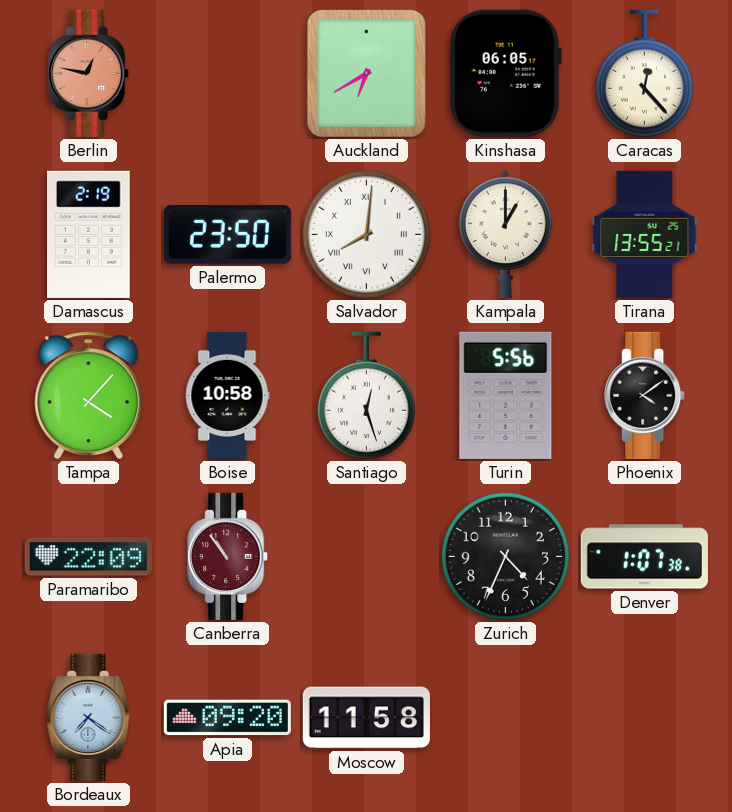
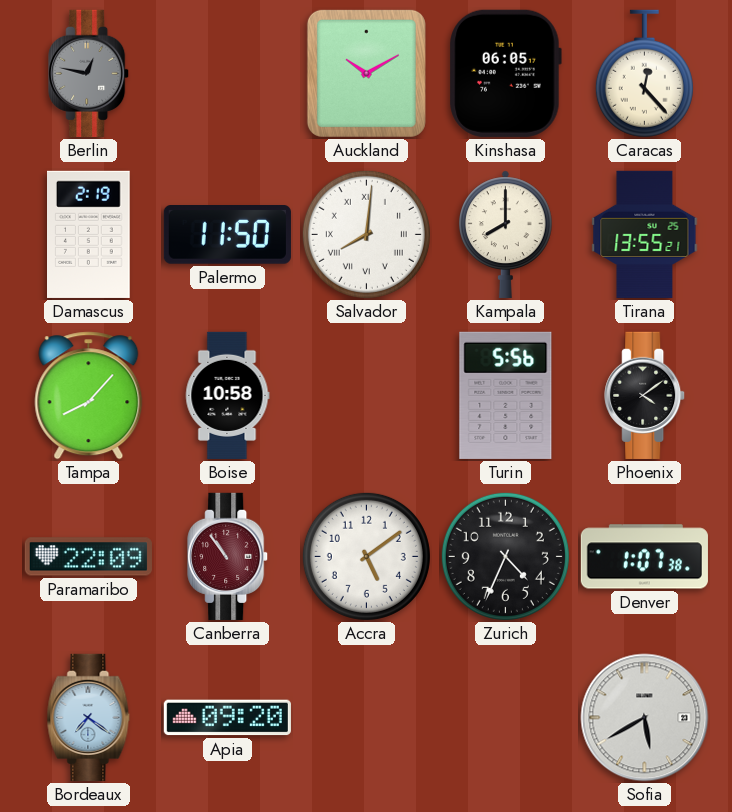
Berlin dial: salmon -> grey (89, 73)
Auckland: 6:40 -> 10:10 (366, 73)
Palermo: 23:50 -> 11:50 (227, 235)
Kampala: 1:00 -> 8:00 (506, 234)
Tampa: 4:07 -> 8:07 (89, 396)
Santiago: 12:27 -> none (366, 396)
Accra: none -> 5:09 (366, 556)
Moscow: 11:58 -> none (366, 718)
Sofia: none -> 5:40 (645, 718)
